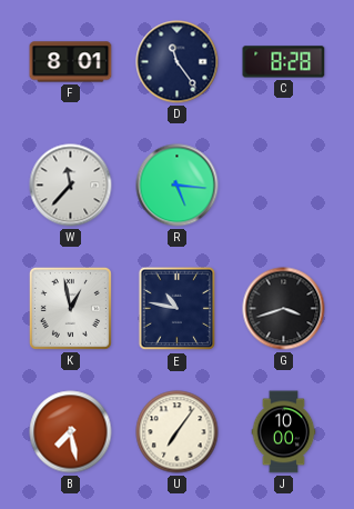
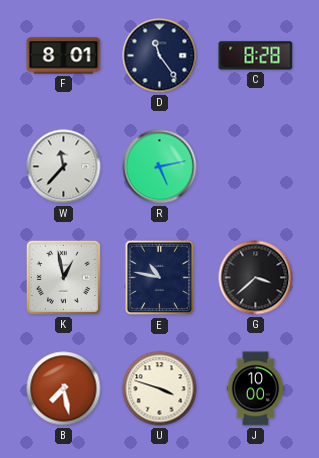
R: 5:16 -> 5:13 (160, 167)
G: 3:42 -> 3:38 (256, 278)
U: 7:06 -> 3:48 (160, 389)
